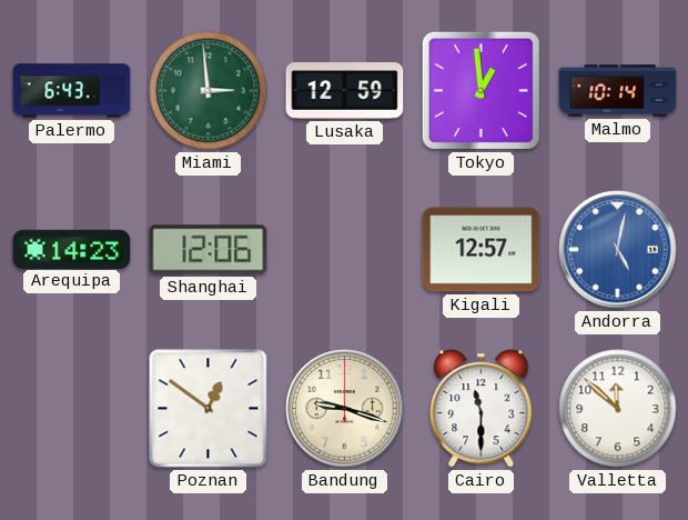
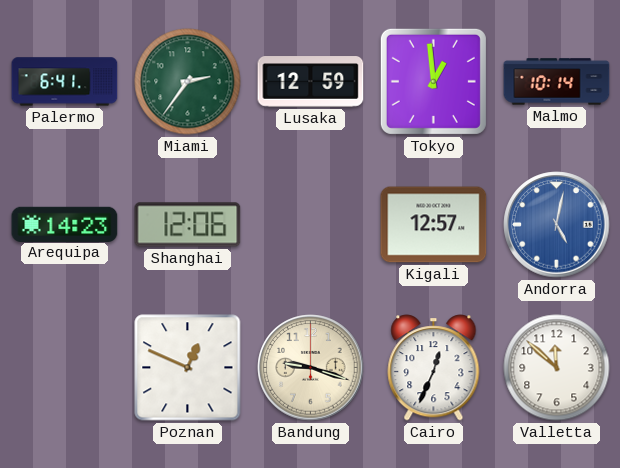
Palermo: 6:43 -> 6:41 (65, 82)
Miami: 2:59 -> 2:36 (188, 82)
Poznan: 12:51 -> 12:49 (188, 368)
Cairo: 11:30 -> 12:34 (434, 368)
